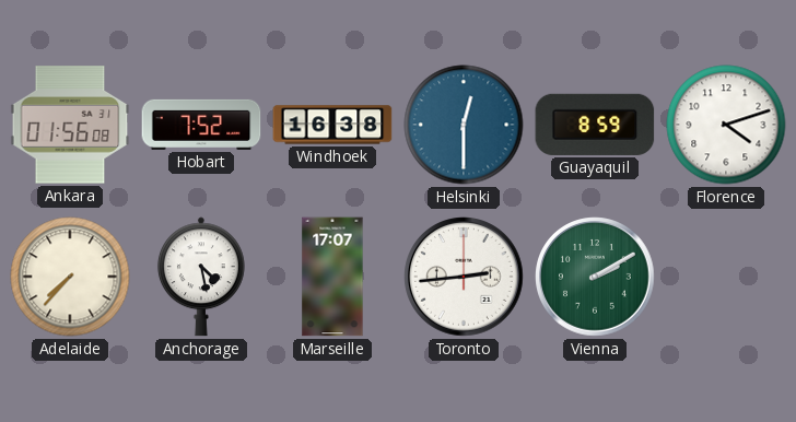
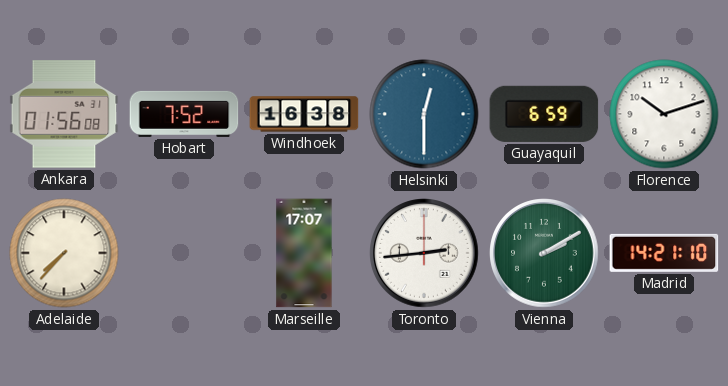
Guayaquil: 8:59 -> 6:59 (544, 114)
Florence: 4:12 -> 10:12 (664, 114)
Anchorage: 4:28 -> none (201, 277)
Madrid: none -> 14:21 (664, 253)
